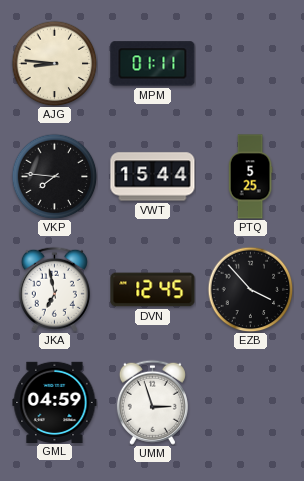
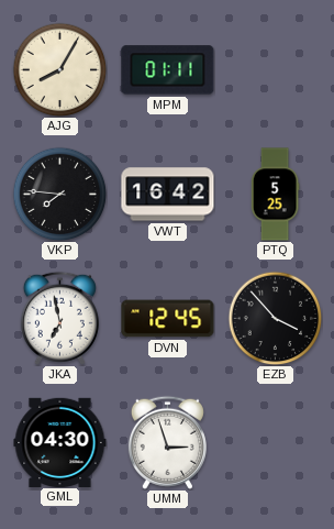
AJG: 8:46 -> 8:05 (59, 69)
VWT: 15:44 -> 16:42 (168, 195)
GML: 04:59 -> 04:30 (60, 442)
